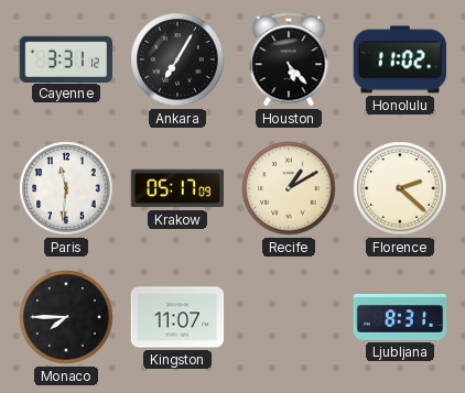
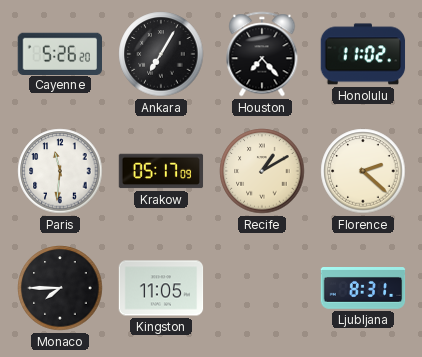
Cayenne: 3:31 -> 5:26 (59, 53)
Houston: 5:23 -> 7:23 (262, 54)
Kingston: 11:07 -> 11:05 (161, 288)
